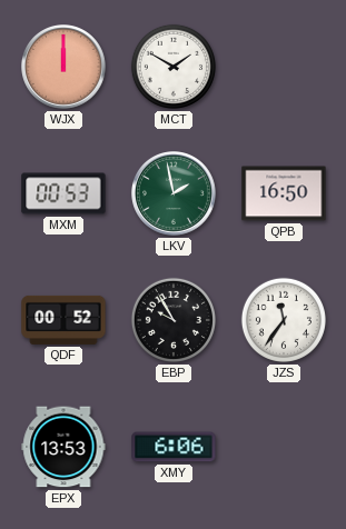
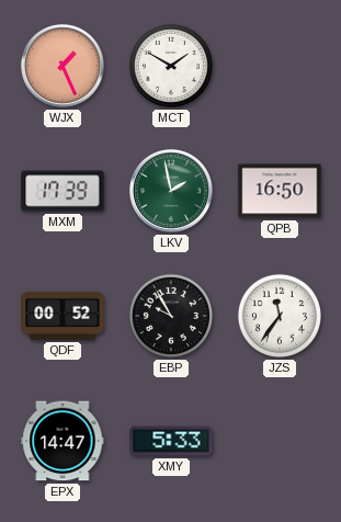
WJX: 12:00 -> 1:26 (64, 67)
MXM: 00:53 -> 17:39 (62, 191)
EPX: 13:53 -> 14:47 (62, 441)
XMY: 6:06 -> 5:33 (171, 441)
